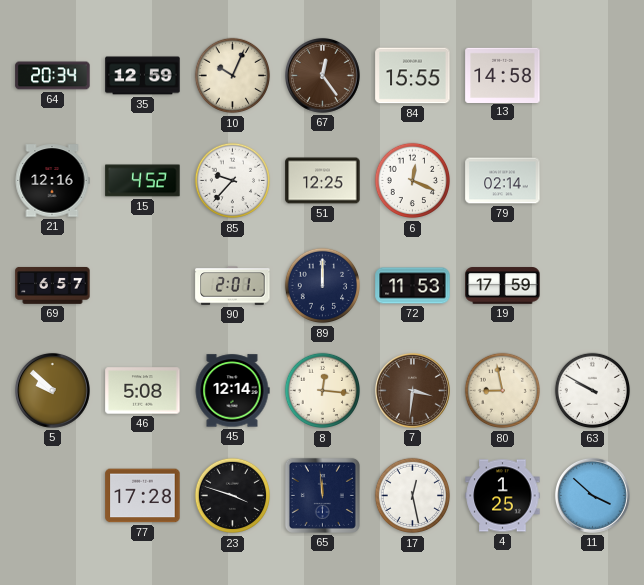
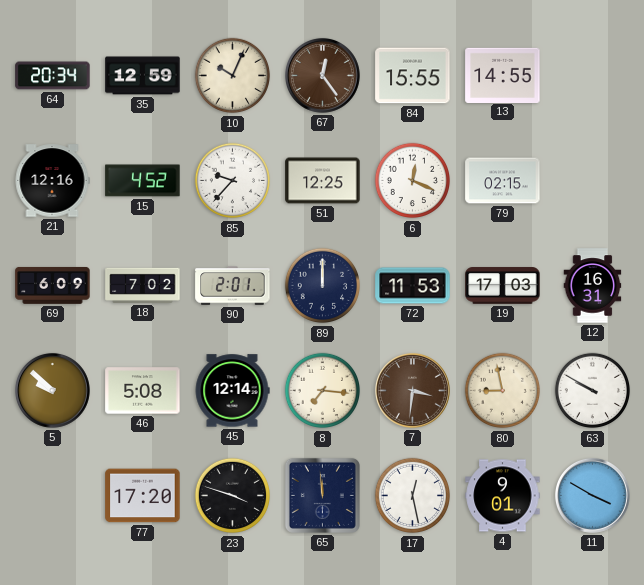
13: 14:58 -> 14:55 (503, 75)
79: 02:14 -> 02:15 (503, 181)
69: 6:57 -> 6:09 (53, 286)
18: none -> 7:02 (143, 285)
19: 17:59 -> 17:03 (503, 286)
12: none -> 16:31 (593, 286)
8: 12:16 -> 7:16 (323, 391)
77: 17:28 -> 17:20 (143, 496)
4: 1:25 -> 9:01 (503, 496)
11: 3:52 -> 3:50 (592, 495)
